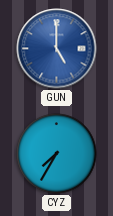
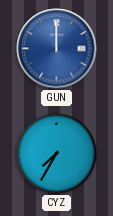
GUN: 5:00 -> 12:00 (57, 49)
